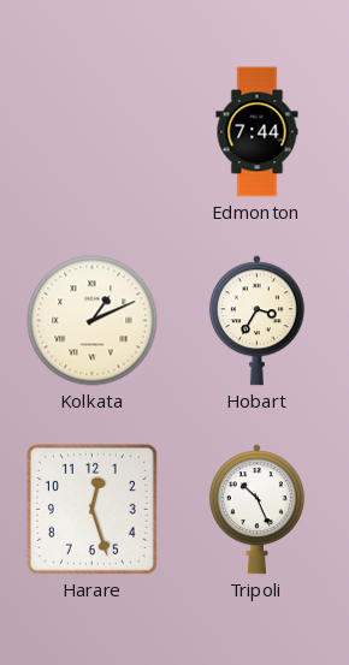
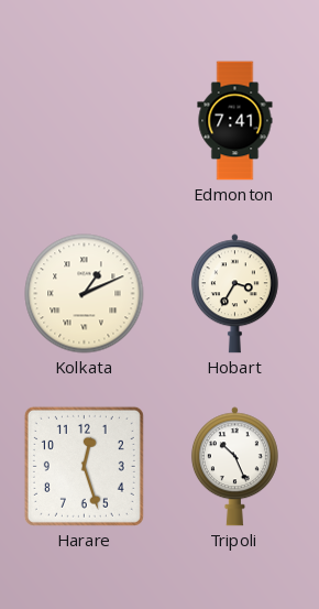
Edmonton: 7:44 -> 7:41 (235, 121)
